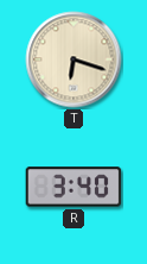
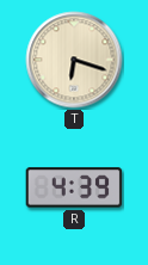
R: 3:40 -> 4:39 (74, 187)
